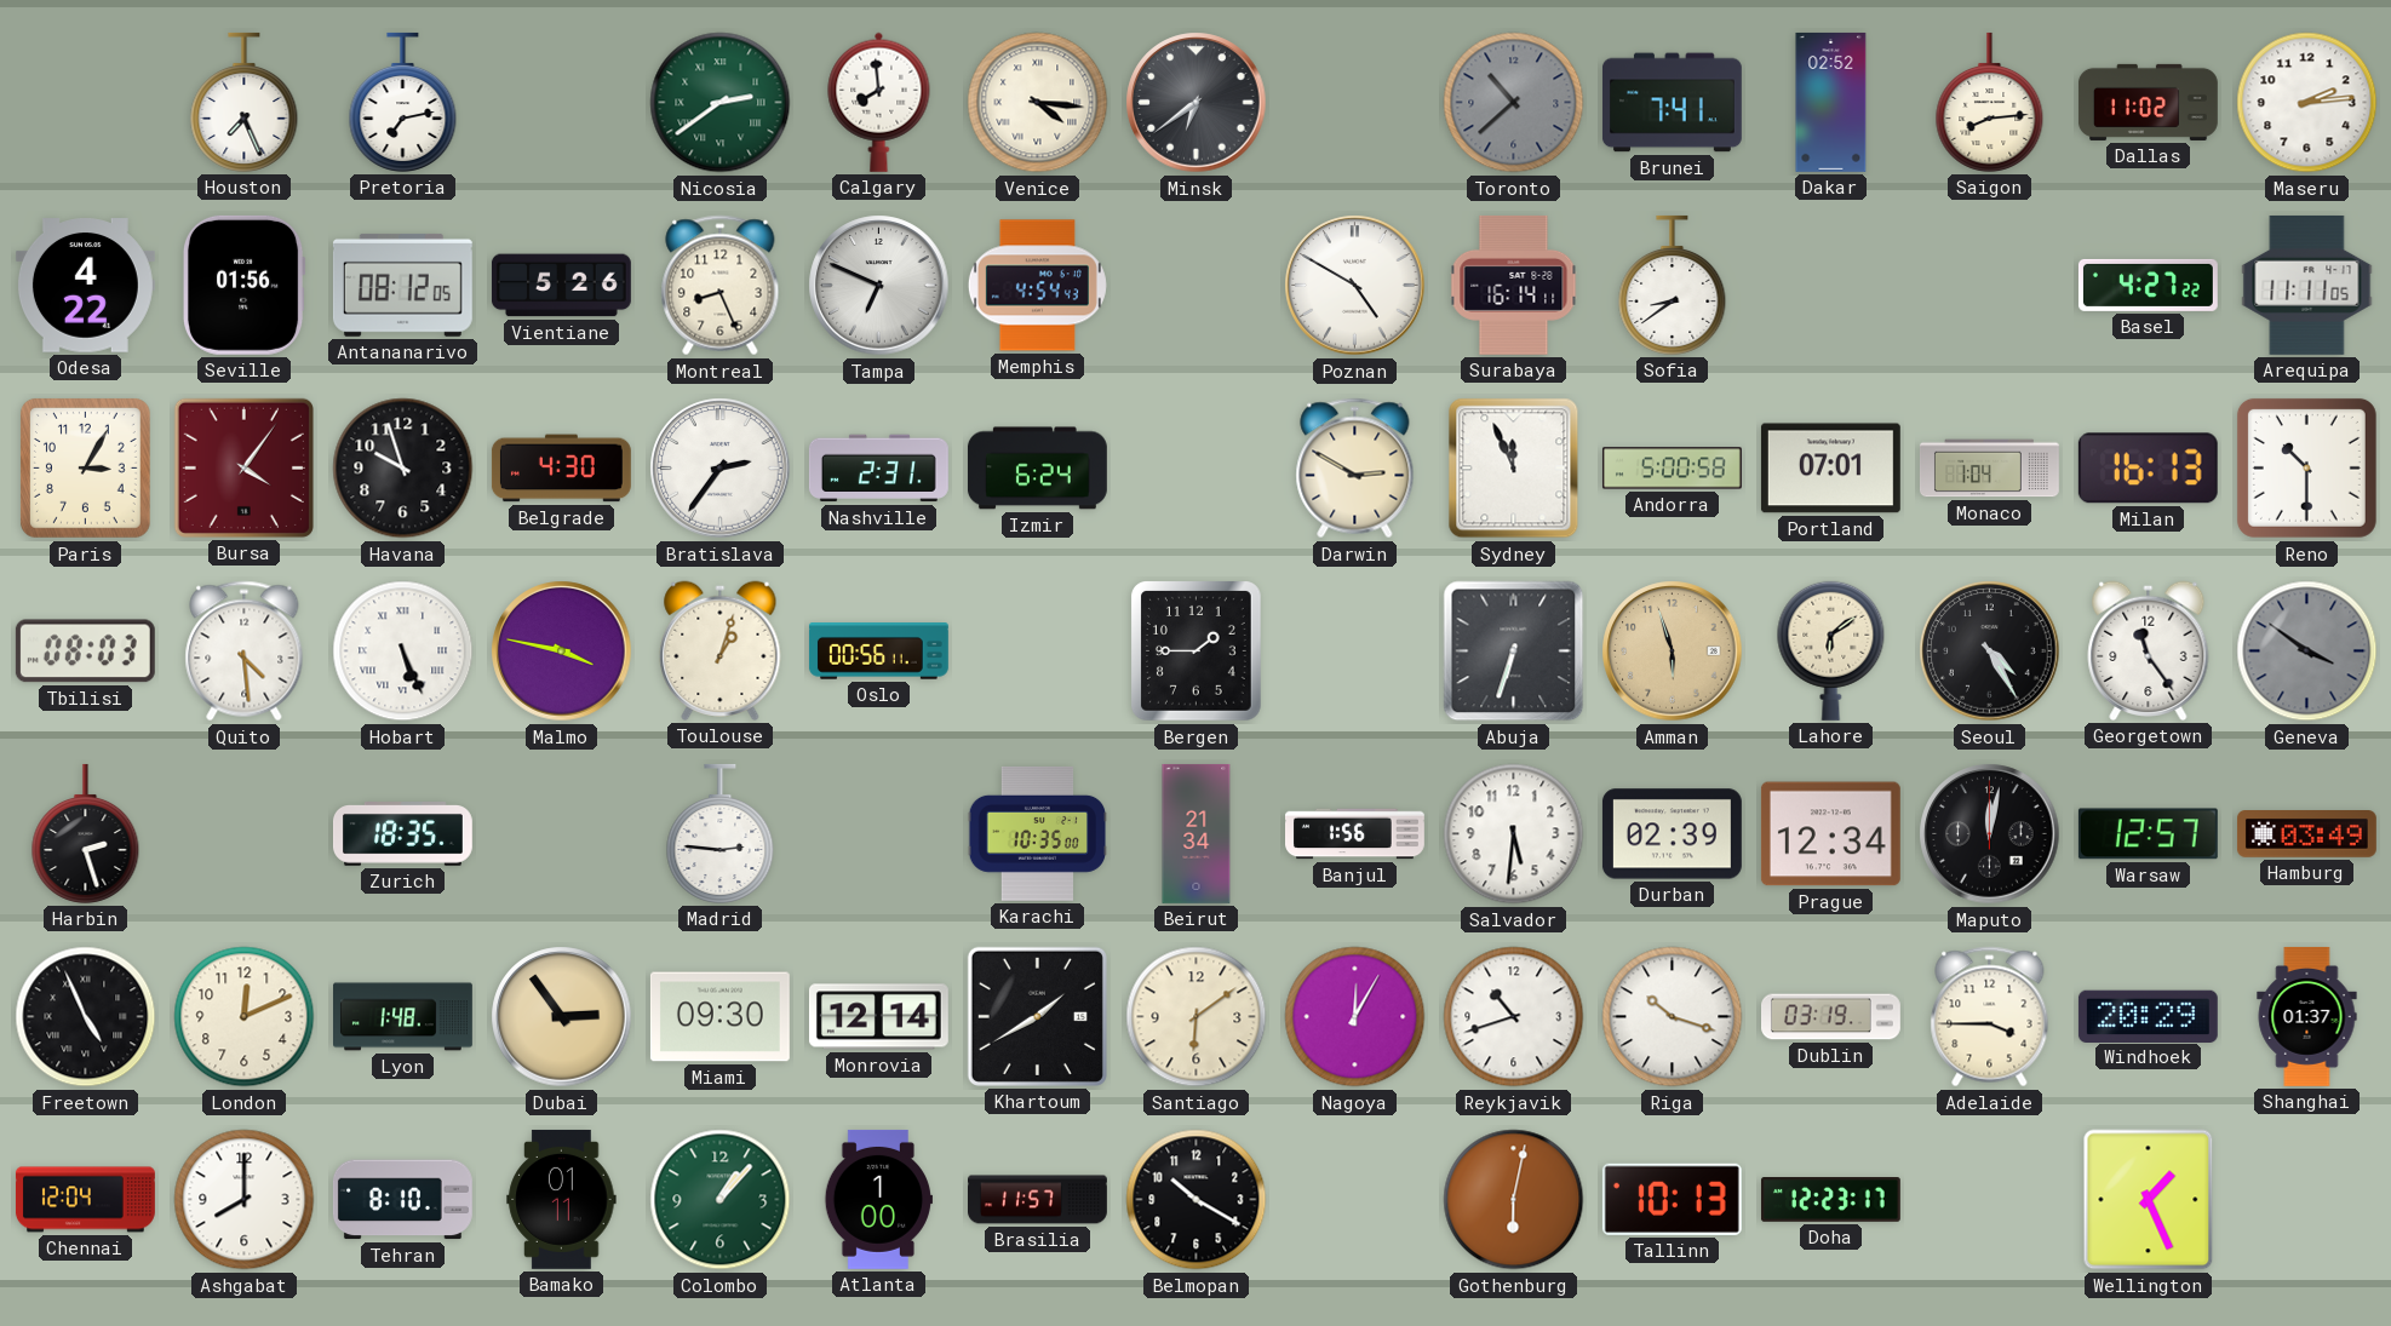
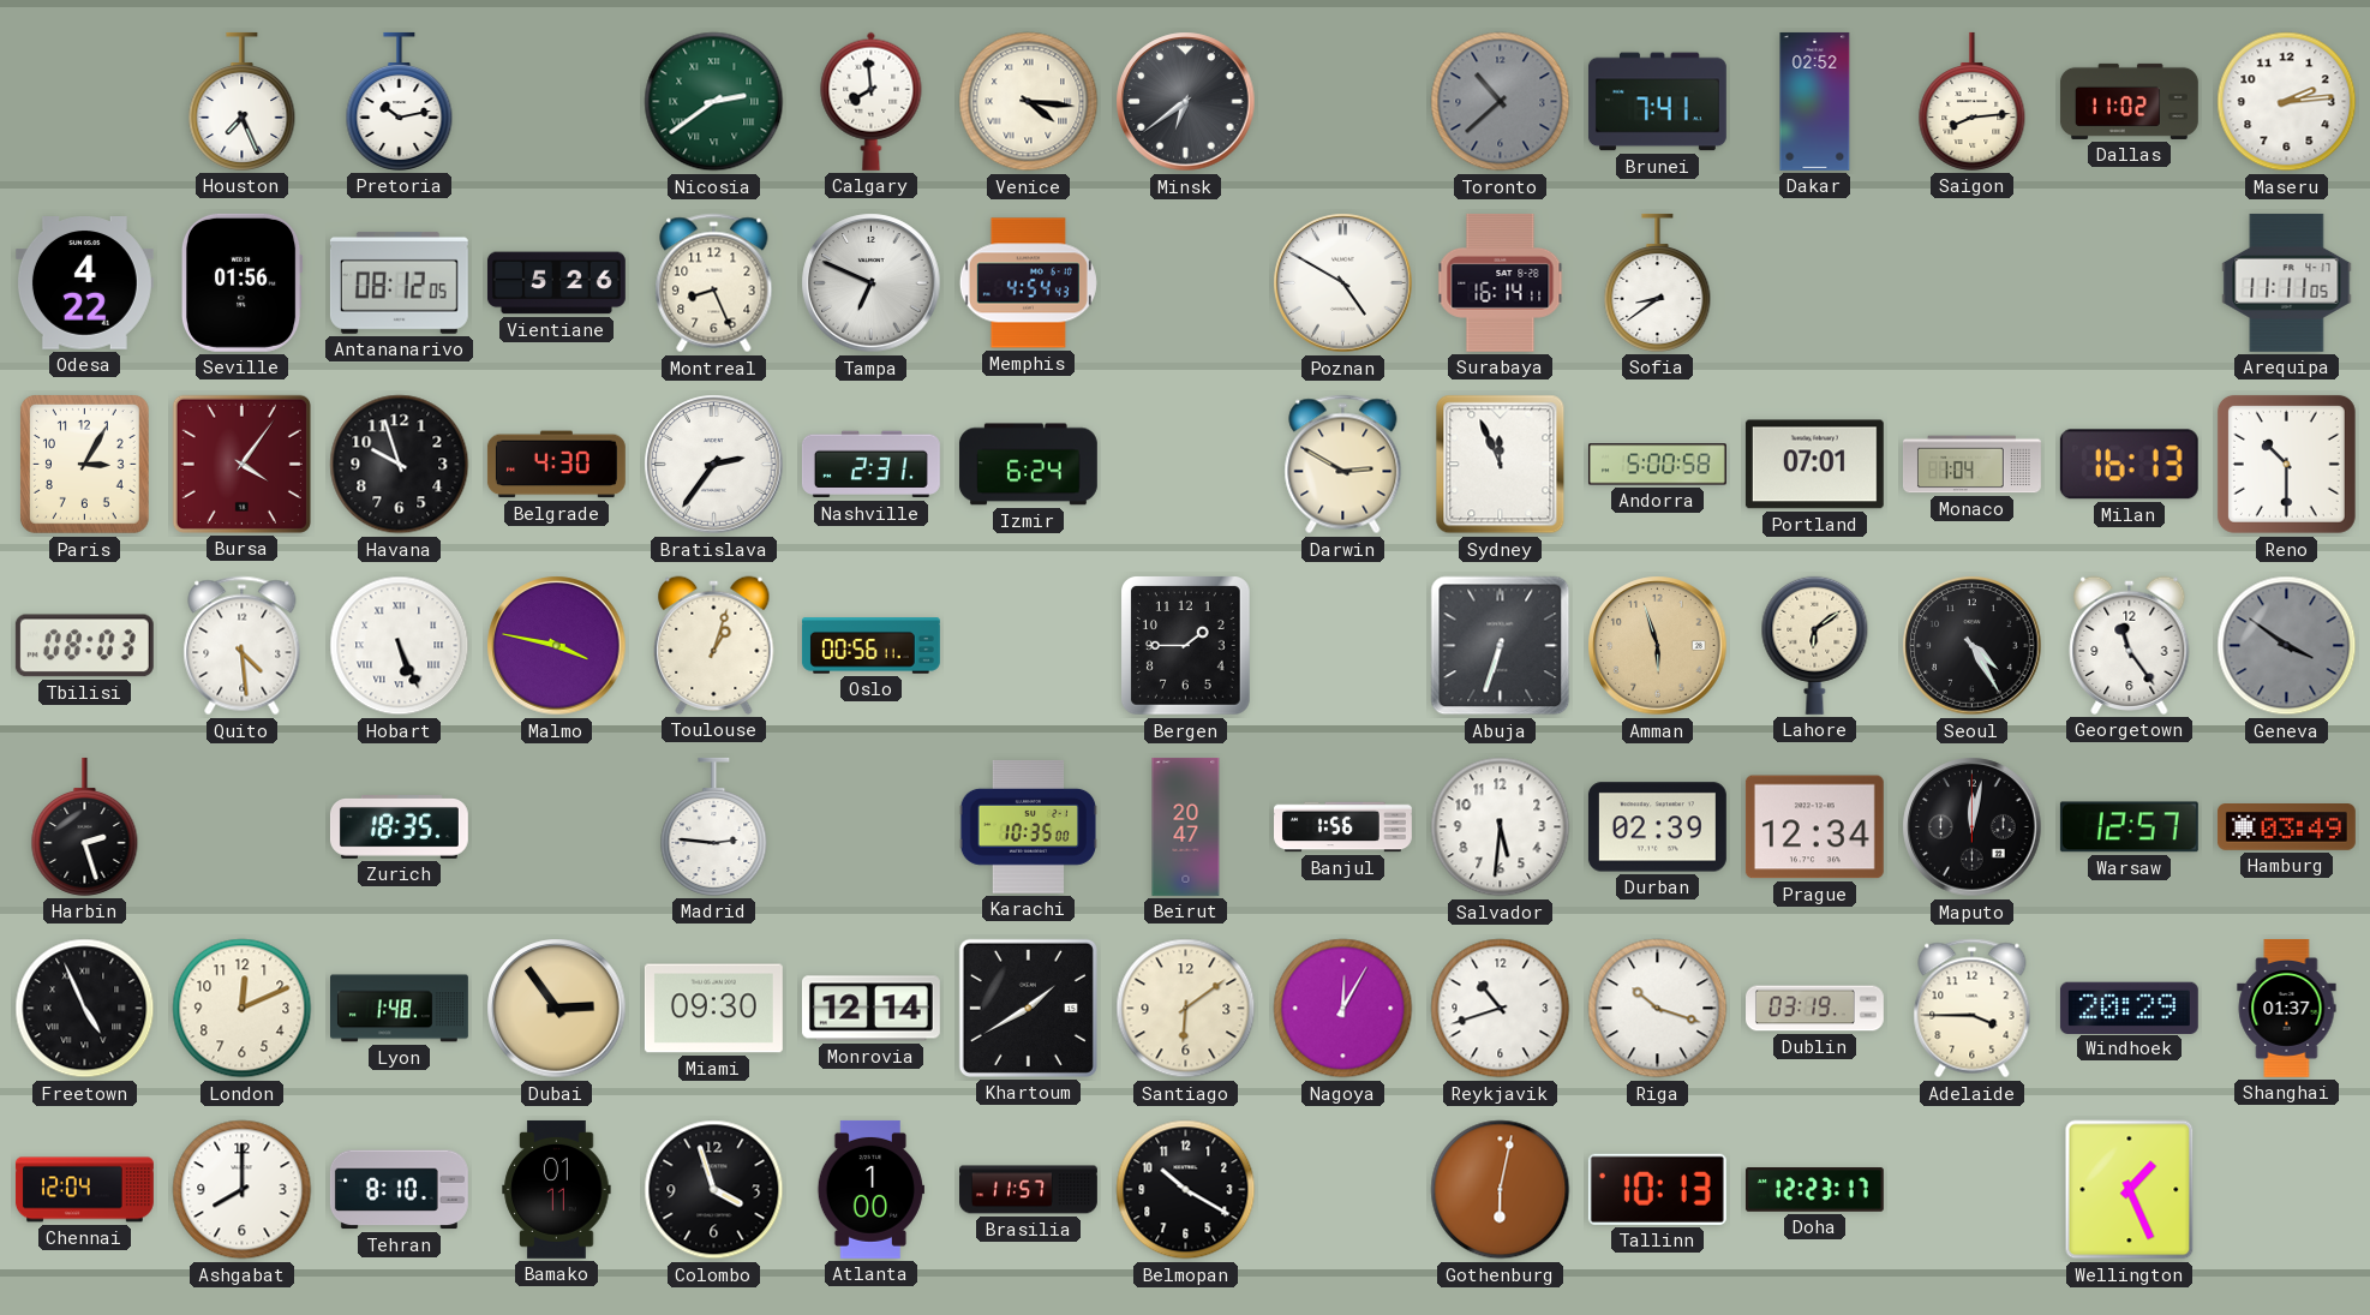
Pretoria: 7:13 -> 10:13 (400, 101)
Basel: 4:27 -> none (2148, 285)
Beirut: 21:34 -> 20:47 (1186, 826)
Colombo: 1:07 -> 3:57 (714, 1190)
Colombo dial: green -> black (714, 1190)
